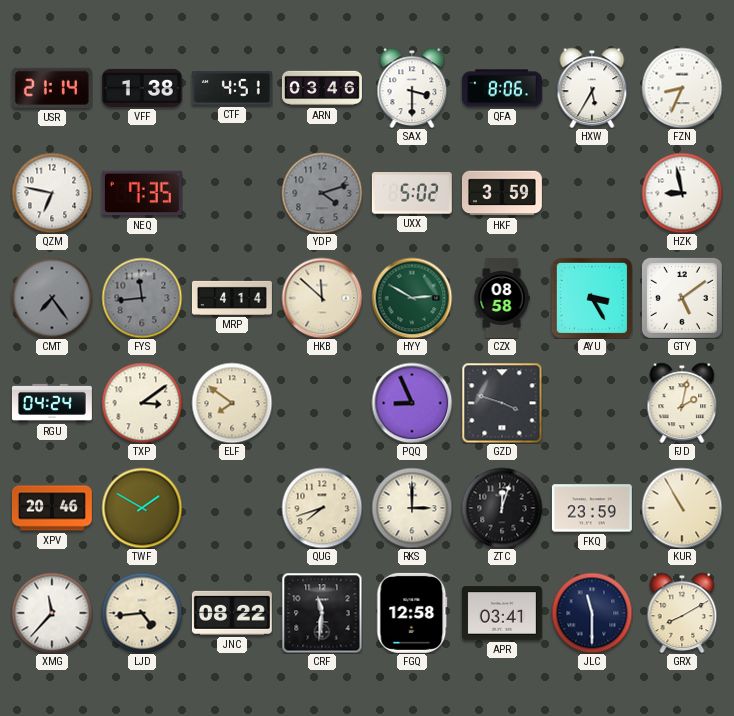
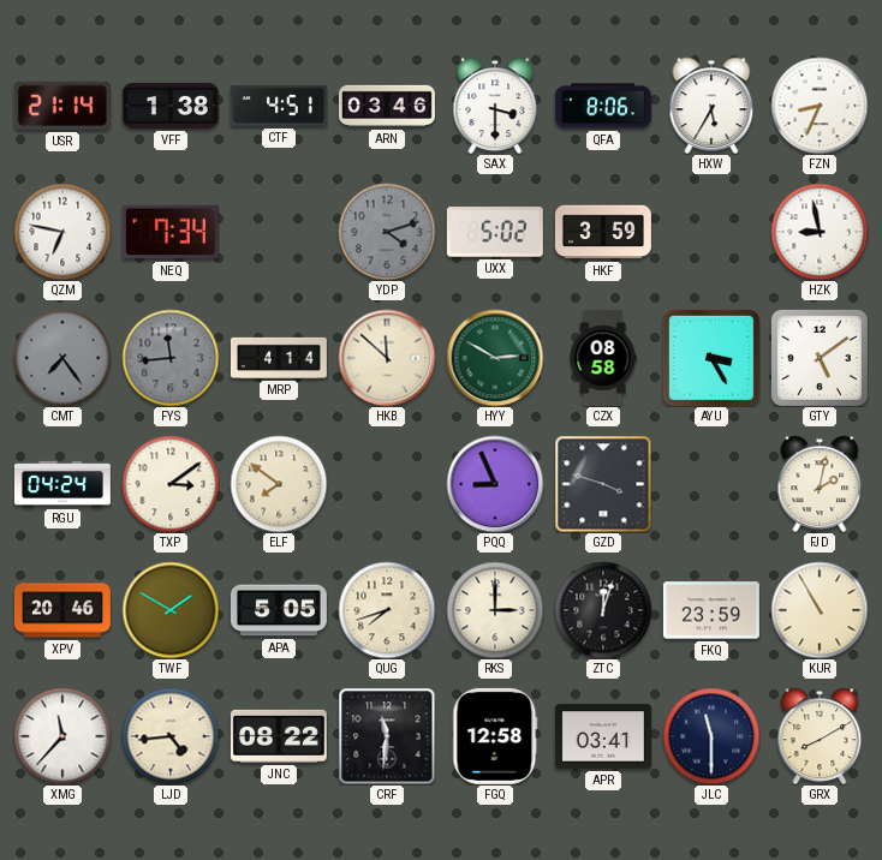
NEQ: 7:35 -> 7:34 (171, 232)
APA: none -> 5:05 (279, 610)
